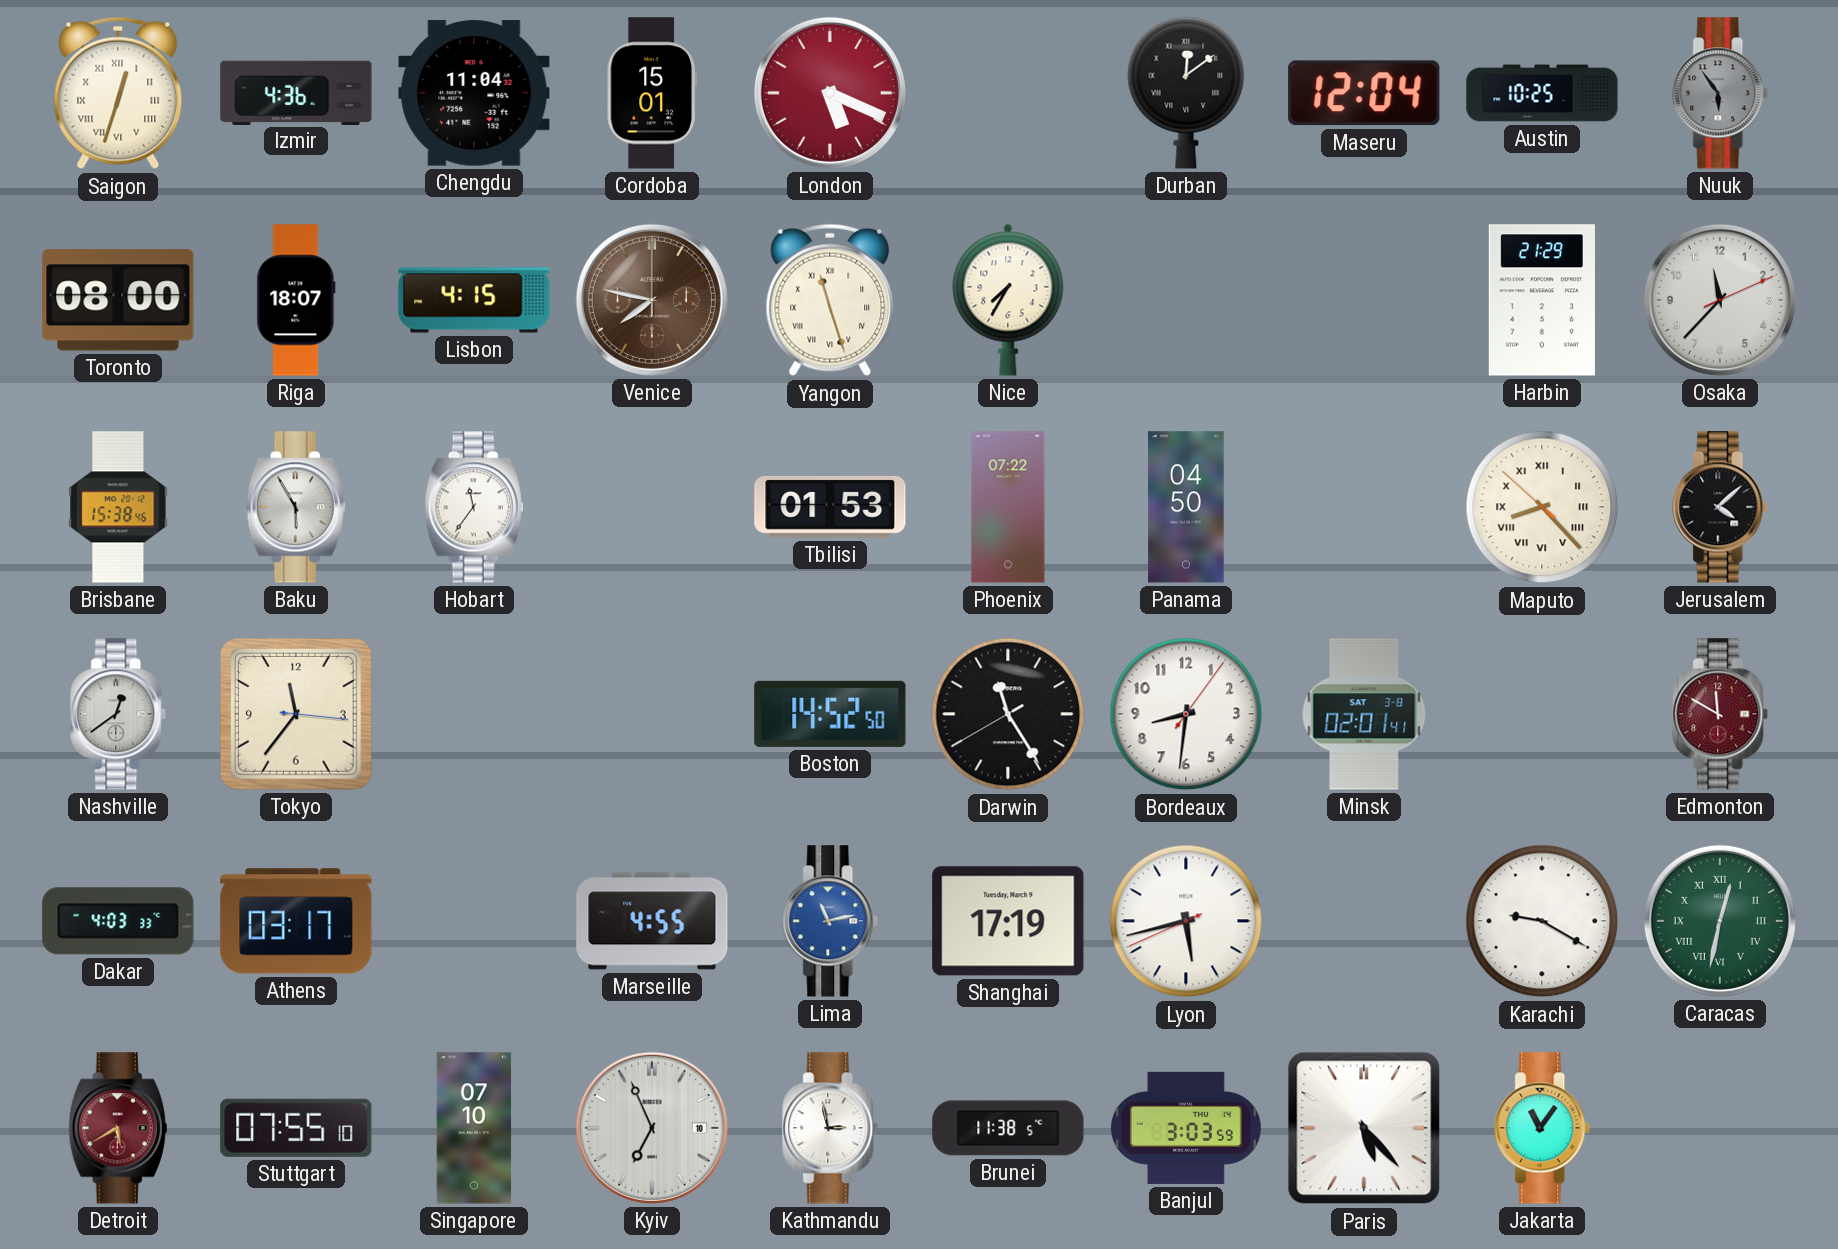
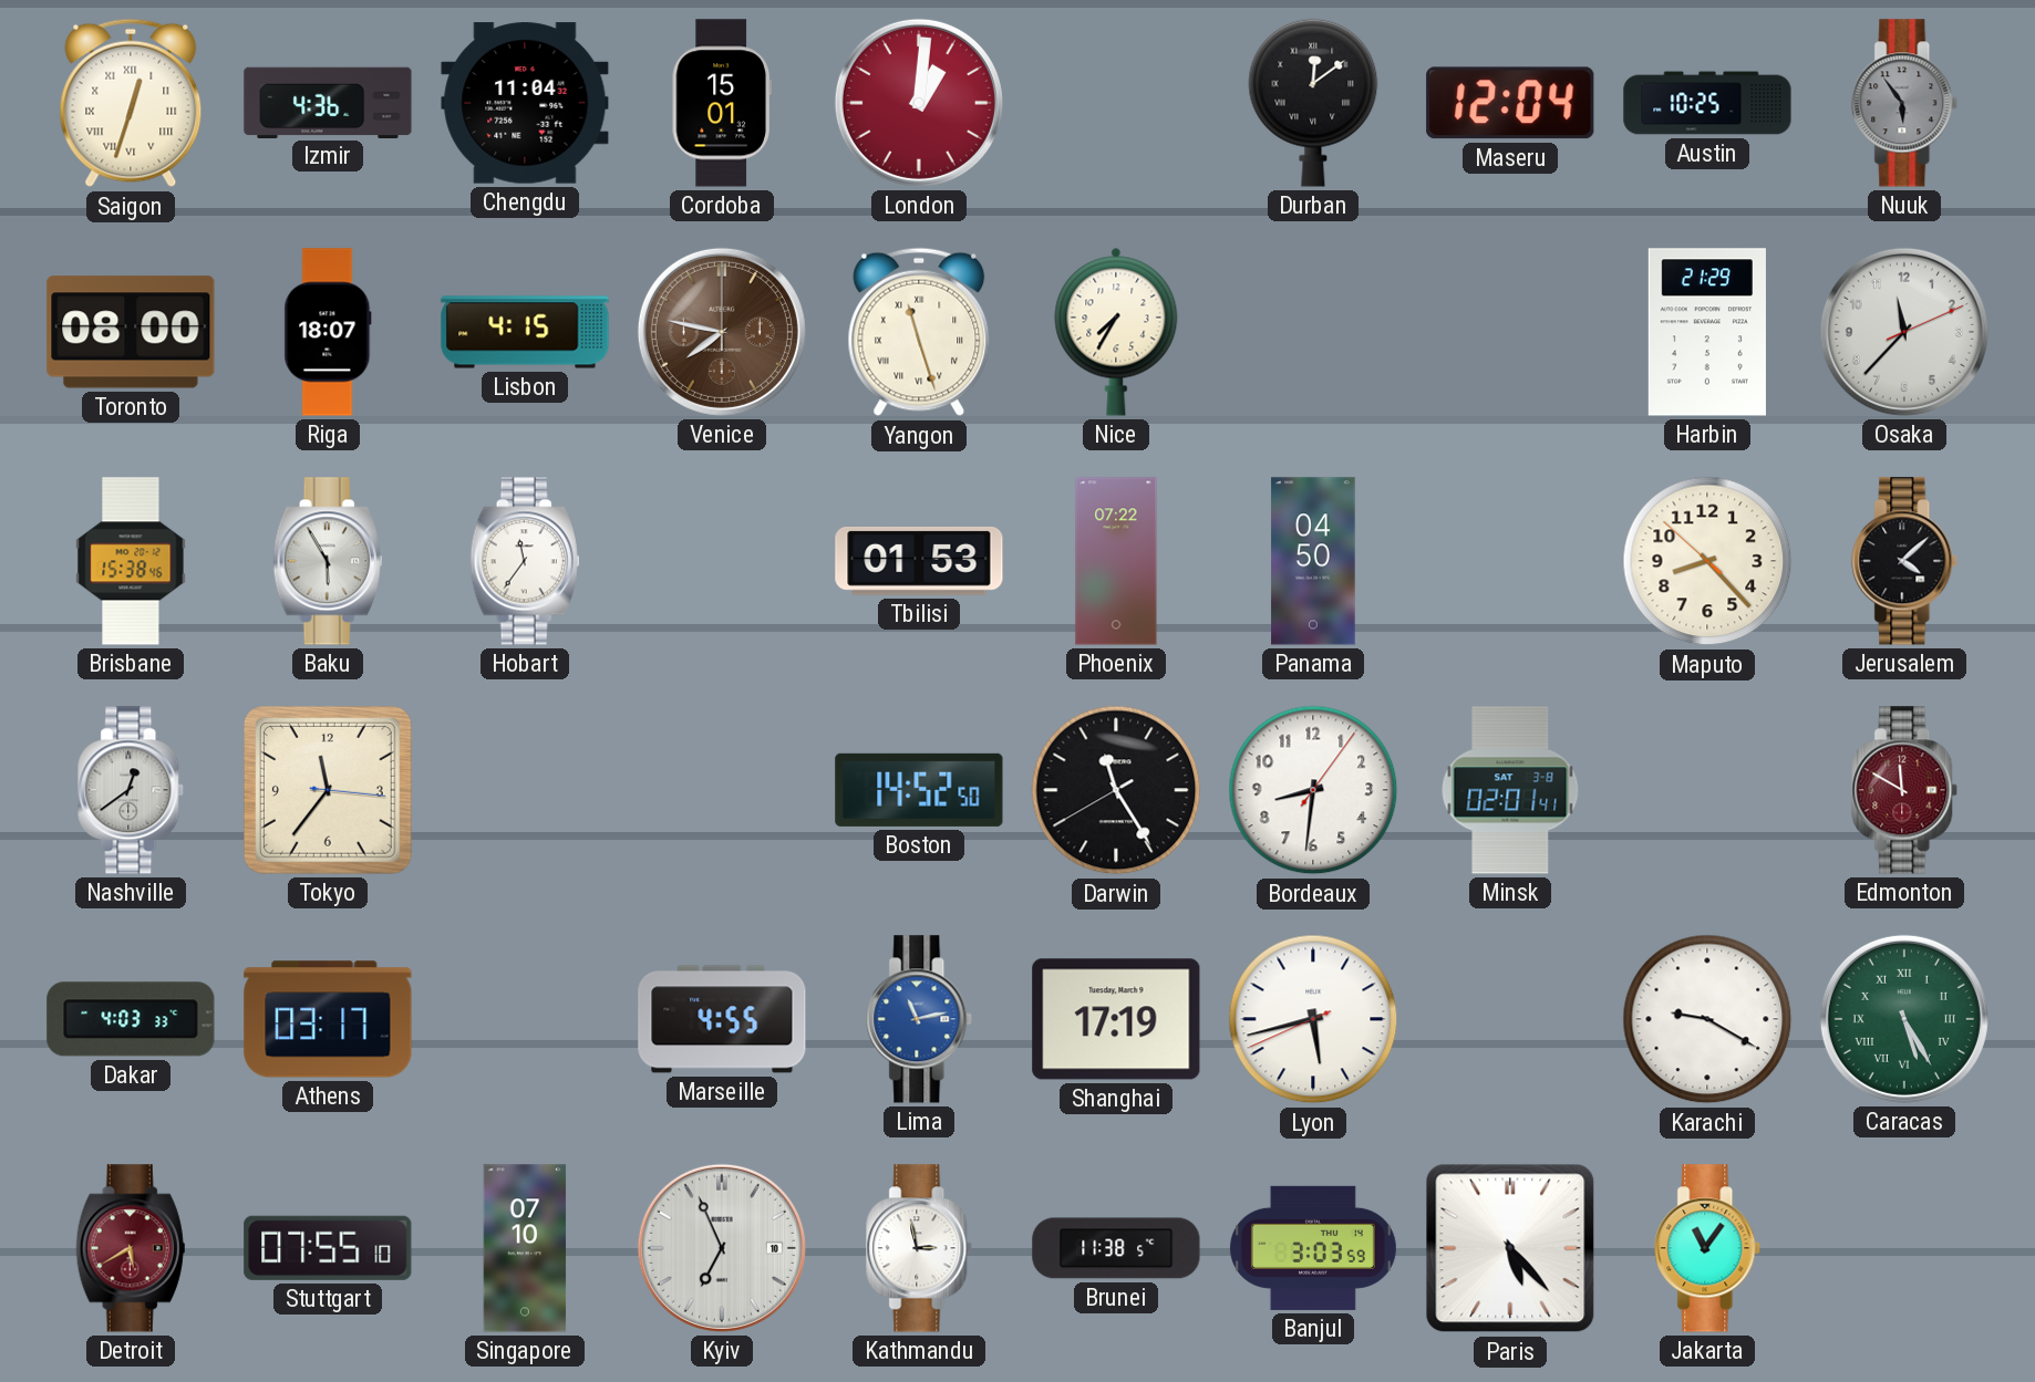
London: 5:19 -> 1:01 (919, 103)
Maputo numerals: Roman -> Arabic (1707, 561)
Caracas: 12:32 -> 5:25 (1904, 1019)
